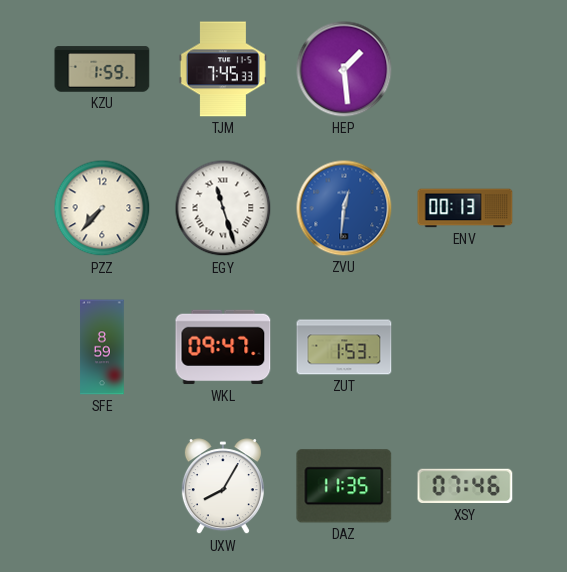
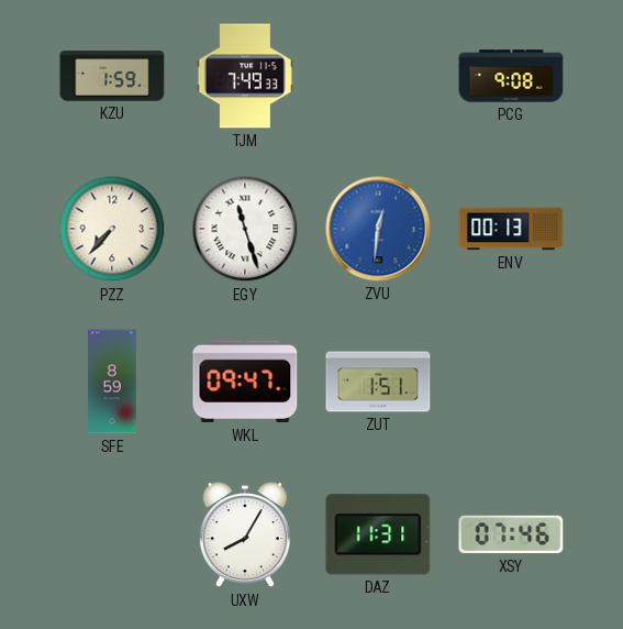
TJM: 7:45 -> 7:49 (245, 76)
HEP: 1:29 -> none (344, 69)
PCG: none -> 9:08 (511, 76)
ZUT: 1:53 -> 1:51 (378, 382)
DAZ: 11:35 -> 11:31 (378, 534)
